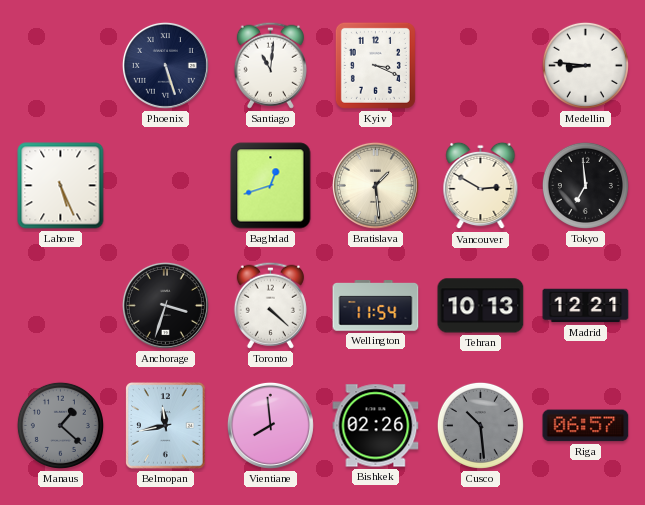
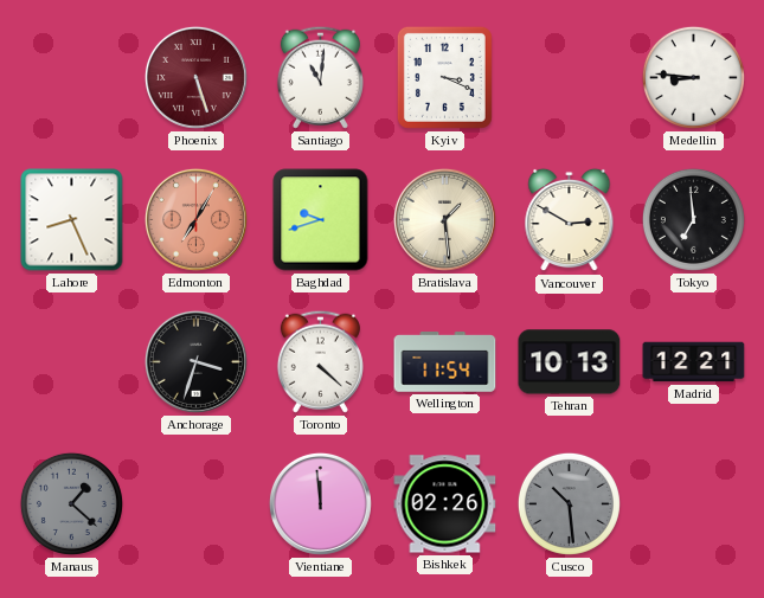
Phoenix dial: navy -> burgundy (195, 77)
Lahore: 5:26 -> 8:26 (72, 220)
Edmonton: none -> 7:05 (195, 219)
Baghdad: 12:42 -> 9:42 (321, 220)
Belmopan: 11:43 -> none (166, 426)
Vientiane: 7:59 -> 11:59 (320, 503)
Riga: 06:57 -> none (586, 426)
